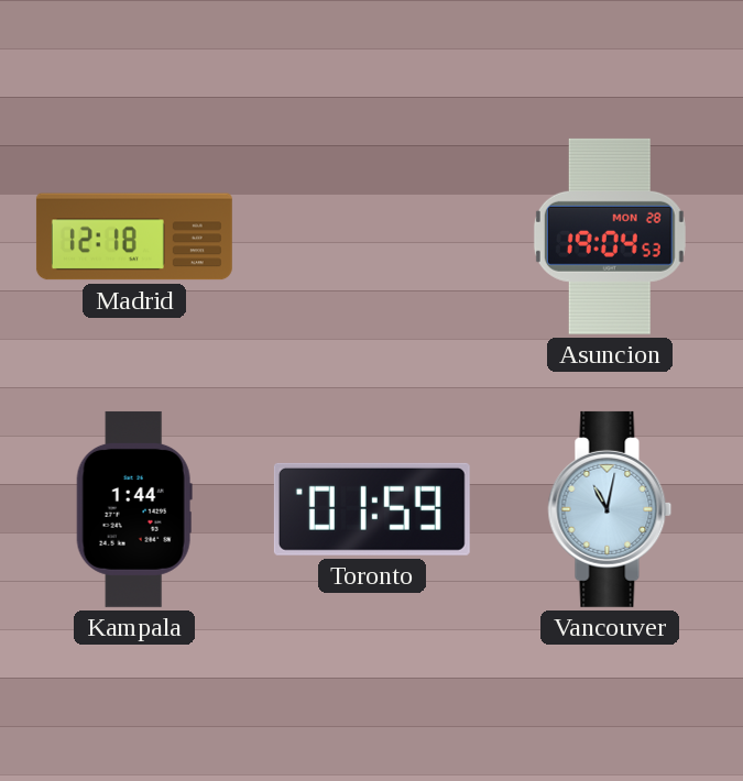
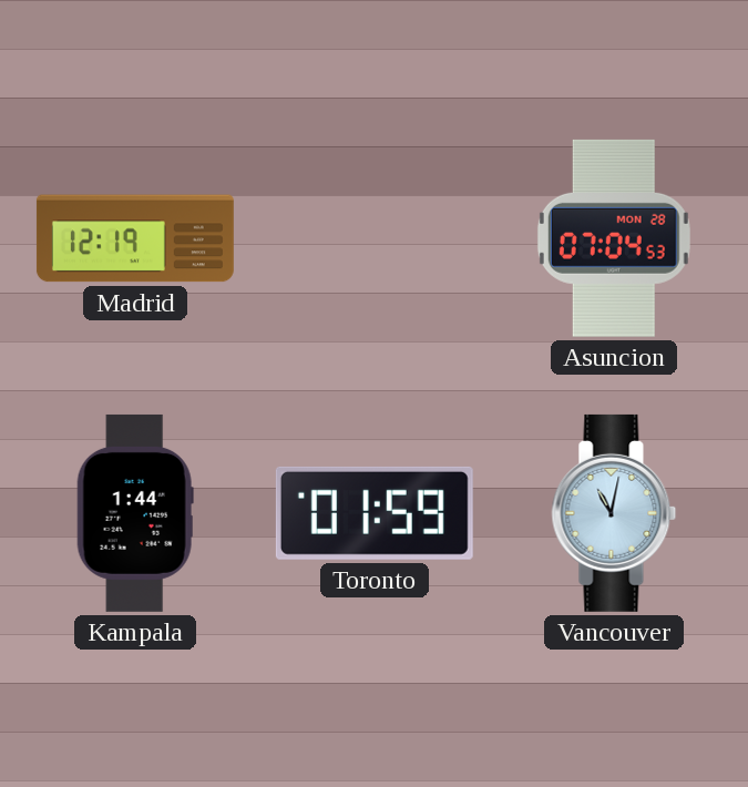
Madrid: 12:18 -> 12:19 (135, 238)
Asuncion: 19:04 -> 07:04 (614, 238)
